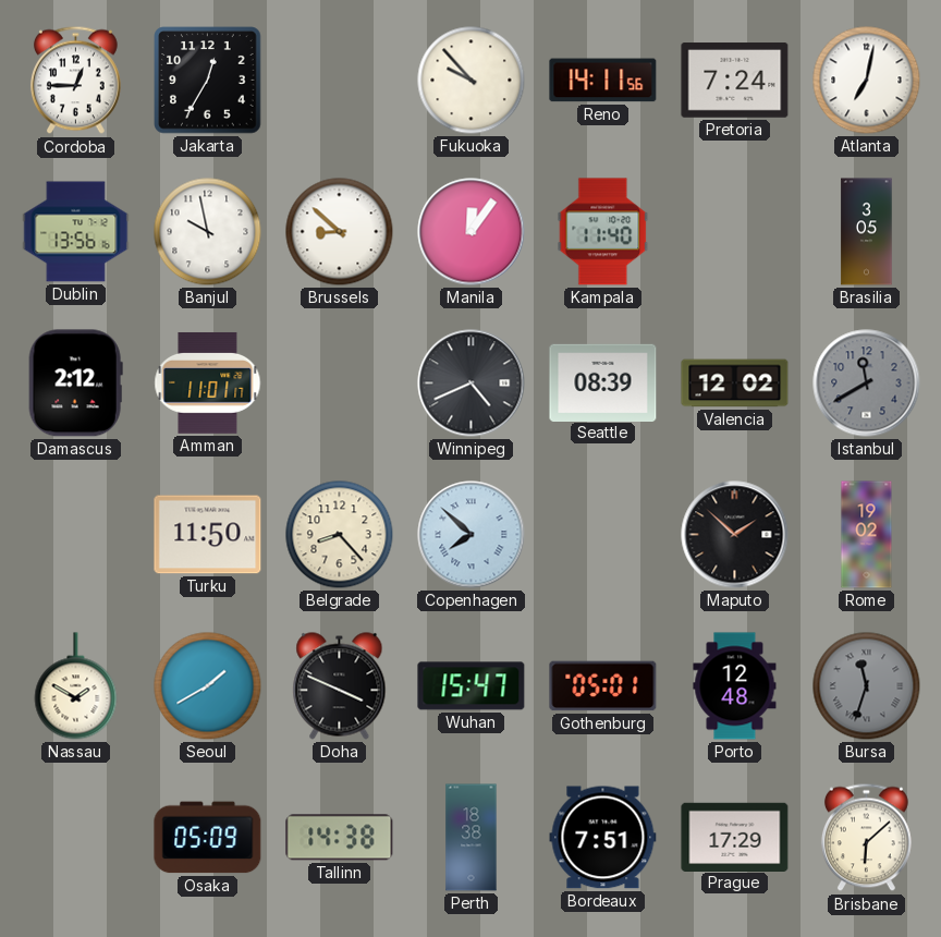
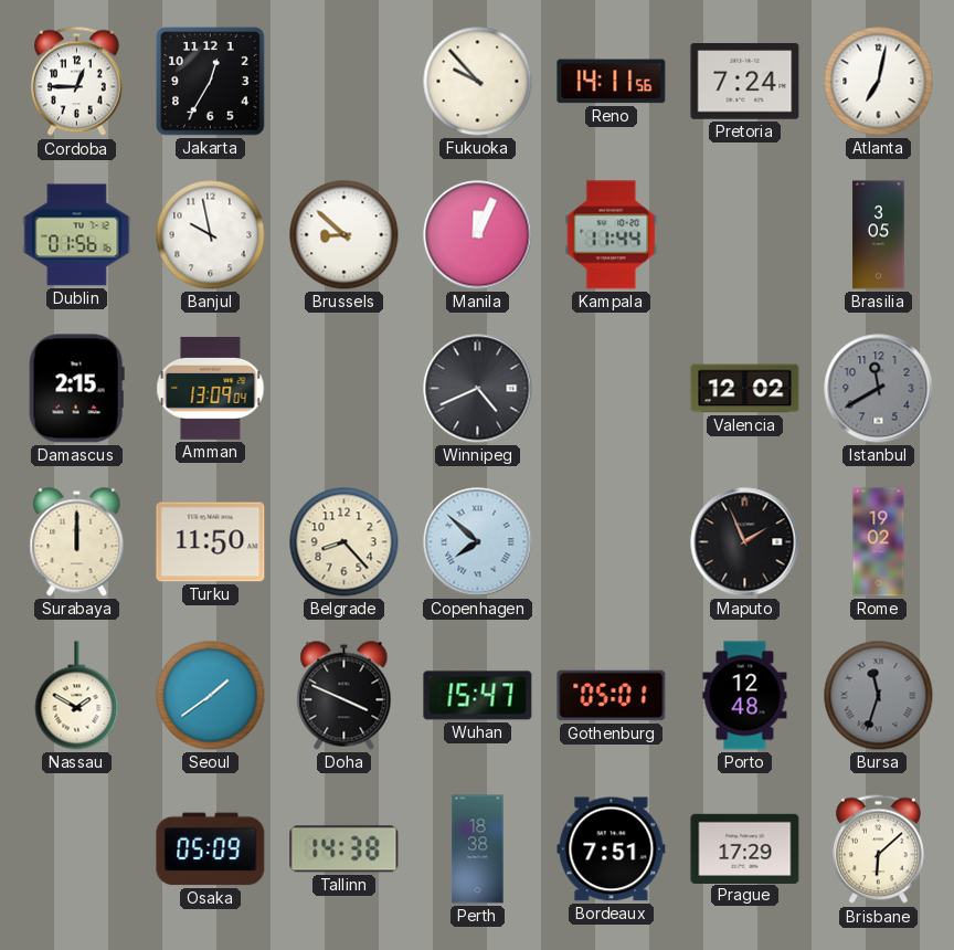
Dublin: 13:56 -> 01:56 (77, 235)
Manila: 12:06 -> 12:04 (478, 235)
Kampala: 11:40 -> 11:44 (612, 235)
Damascus: 2:12 -> 2:15 (76, 389)
Amman: 11:01 -> 13:09 (211, 388)
Seattle: 08:39 -> none (603, 382)
Surabaya: none -> 12:00 (77, 542)
Maputo: 1:52 -> 1:56 (745, 542)
Seoul: 1:40 -> 1:39 (211, 696)
